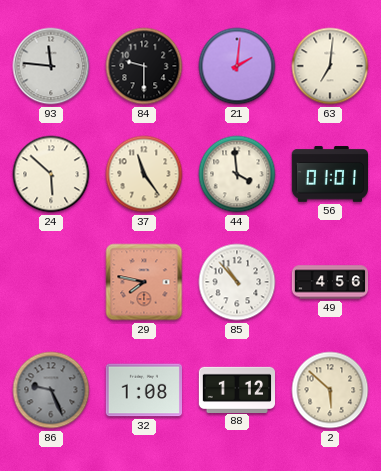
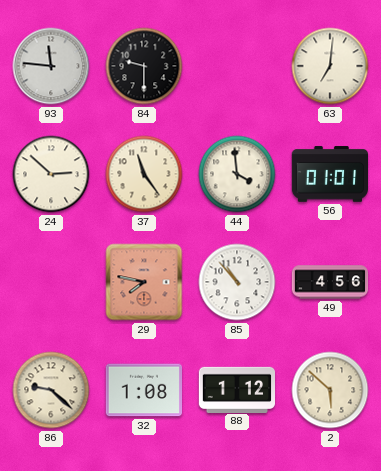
21: 2:01 -> none (237, 66)
24: 5:52 -> 2:52 (51, 174)
86: 9:26 -> 9:22 (51, 390)
86 dial: grey -> cream (51, 390)
